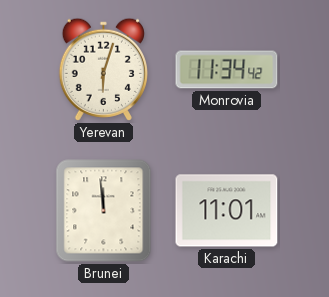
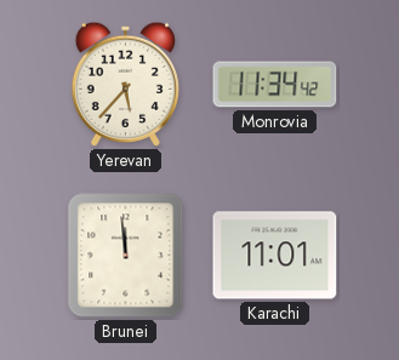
Yerevan: 6:03 -> 5:37 (125, 84)
